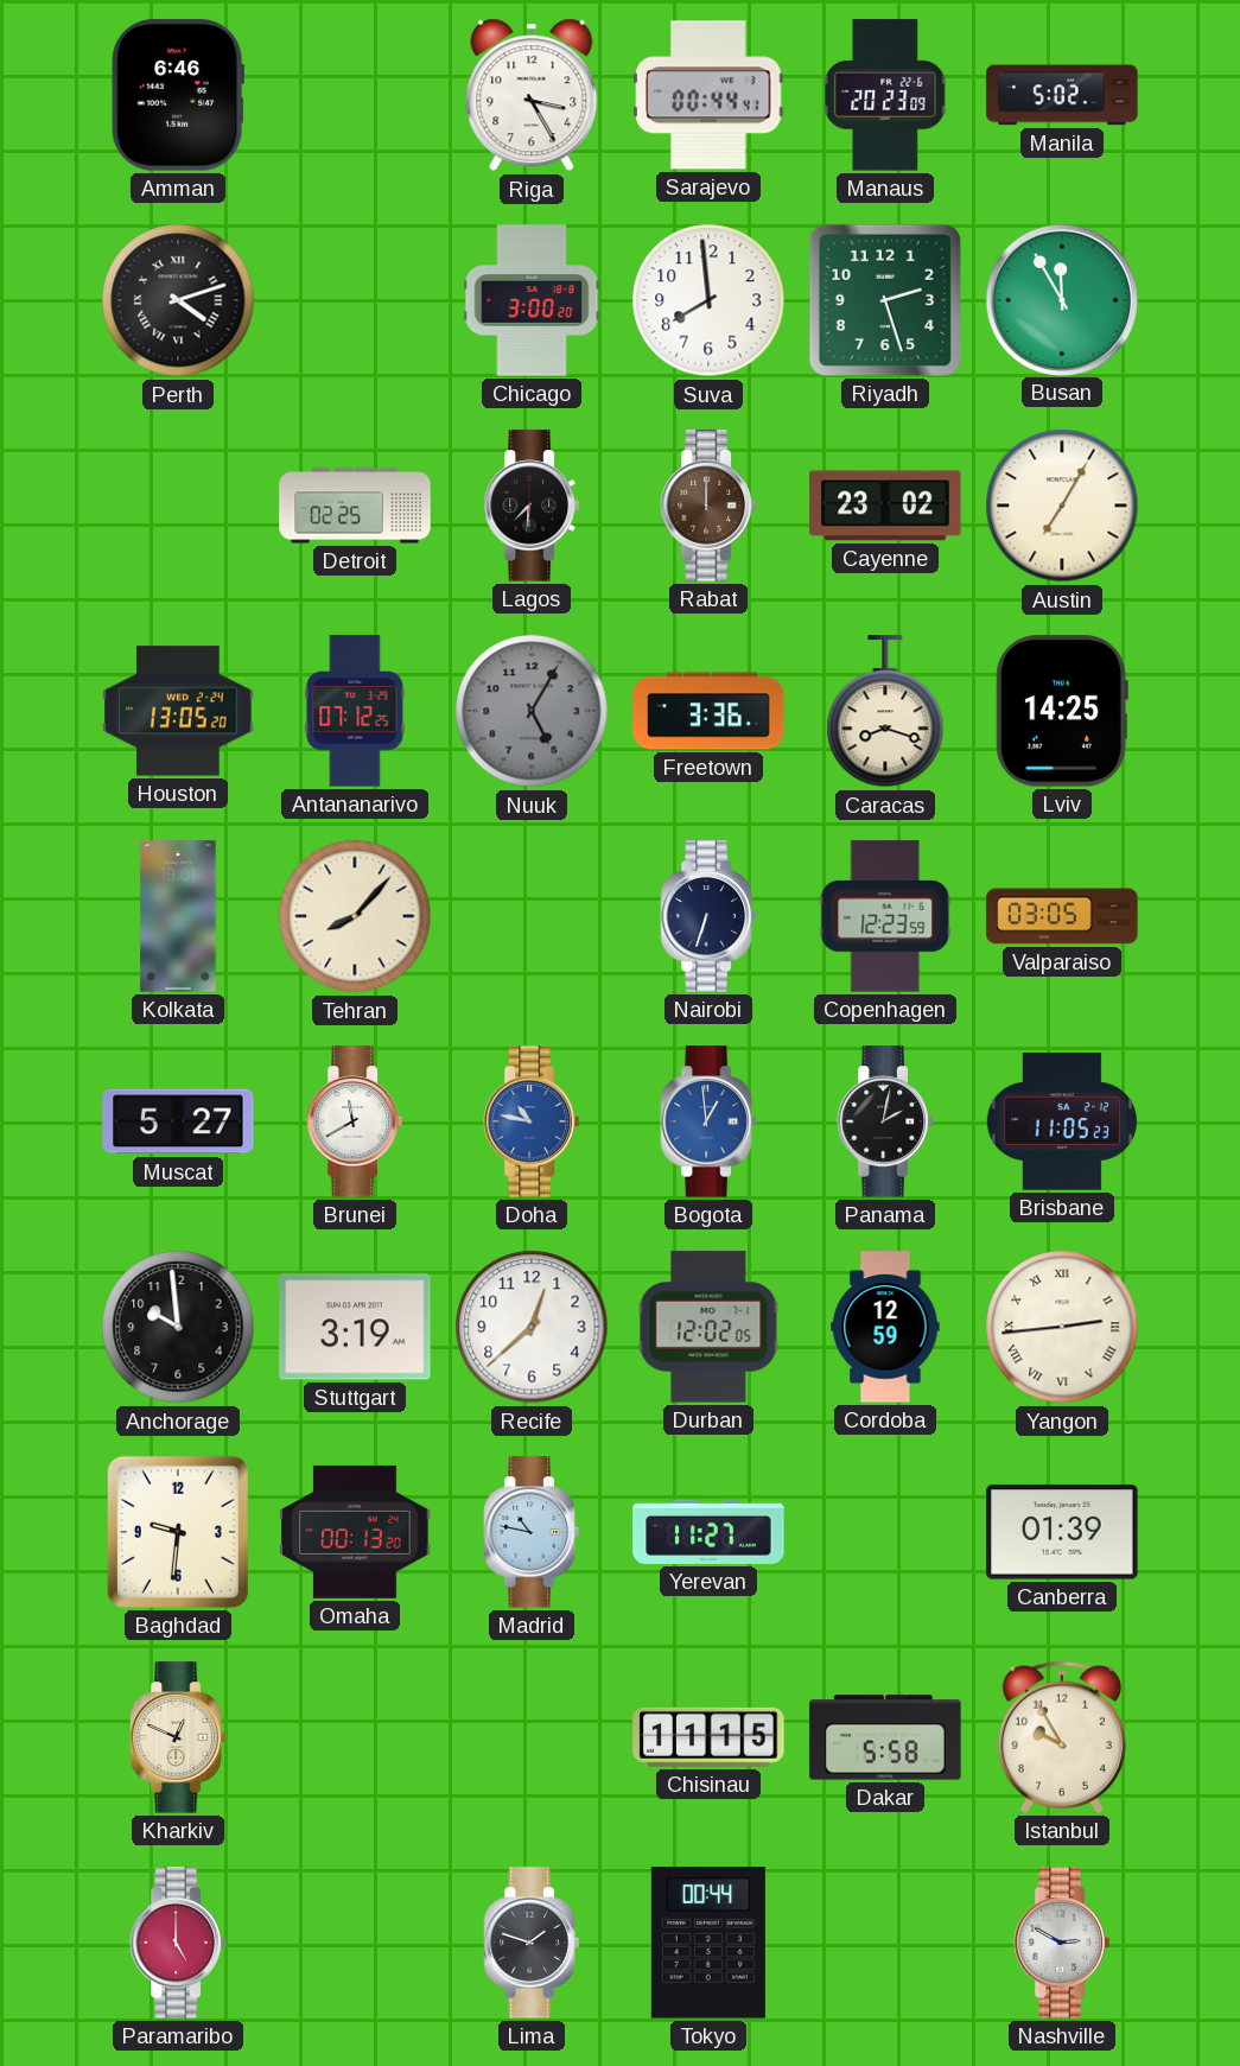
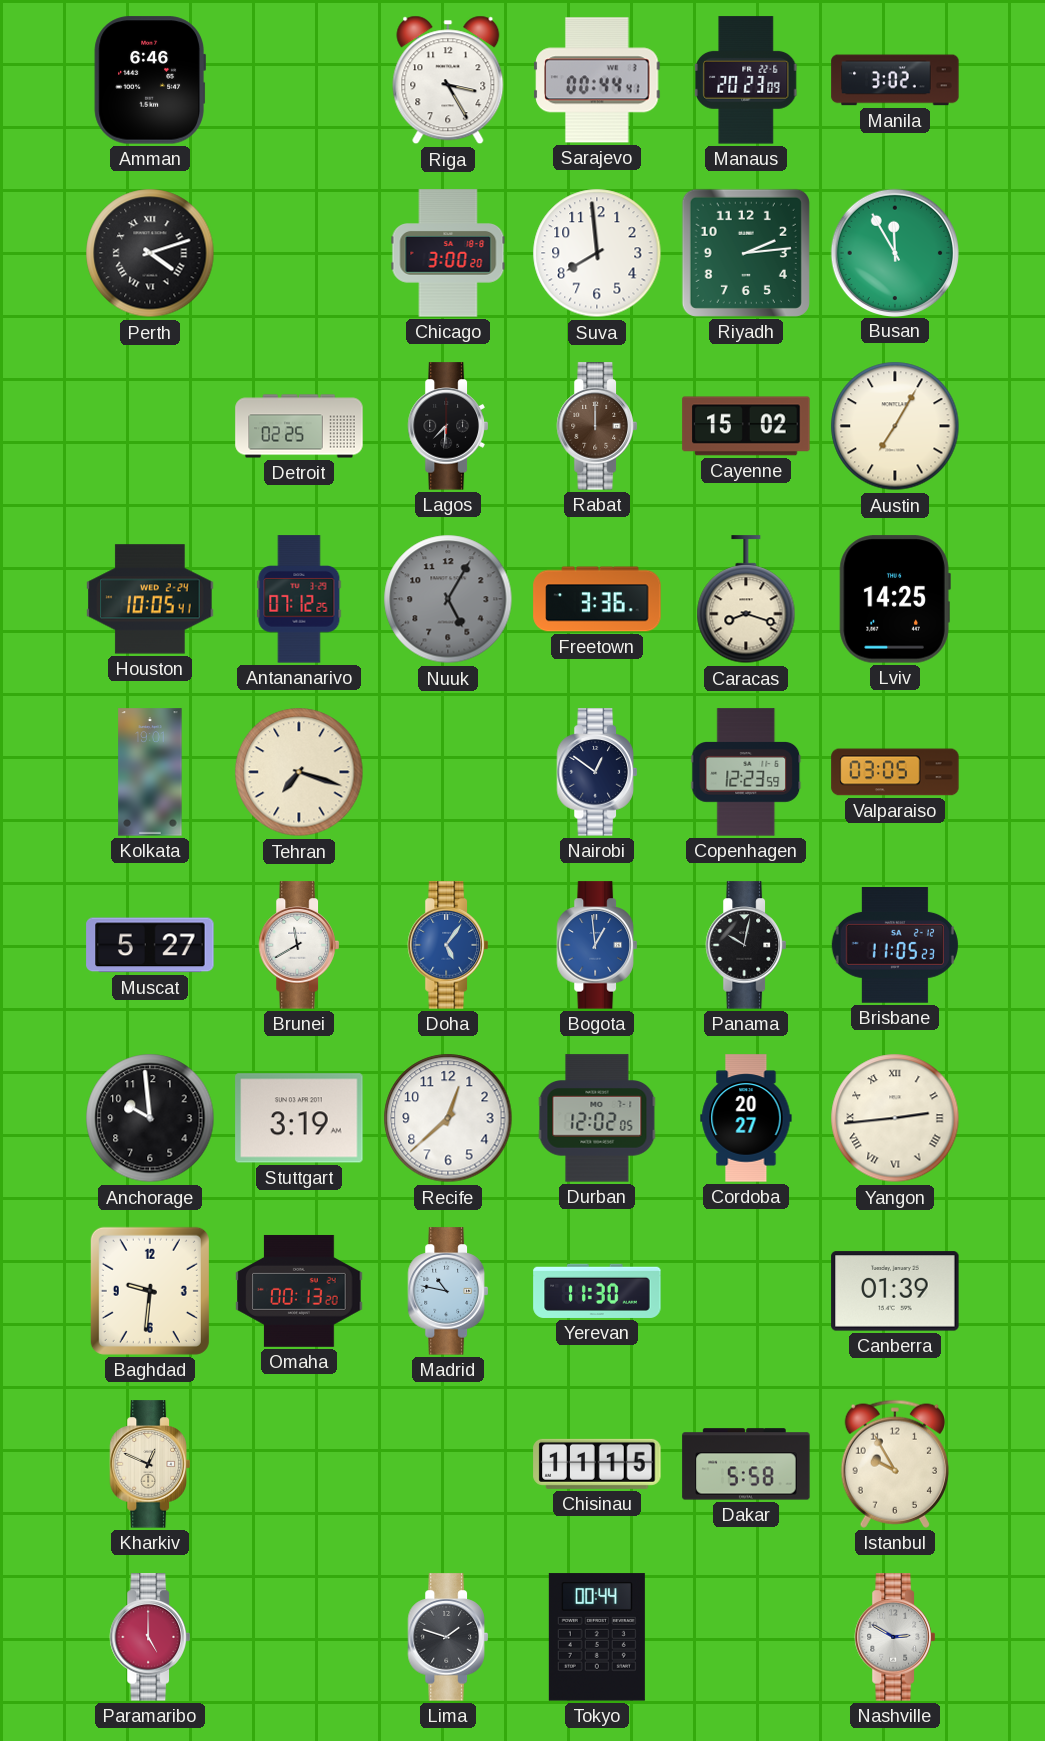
Manila: 5:02 -> 3:02 (895, 80)
Riyadh: 2:27 -> 2:14 (746, 253)
Cayenne: 23:02 -> 15:02 (746, 426)
Houston: 13:05 -> 10:05 (150, 599)
Tehran: 8:07 -> 7:18 (299, 772)
Nairobi: 6:33 -> 12:51 (597, 772)
Doha: 10:47 -> 5:06 (448, 945)
Panama: 2:02 -> 10:02 (746, 945)
Cordoba: 12:59 -> 20:27 (746, 1118)
Yerevan: 11:27 -> 11:30 (597, 1291)
